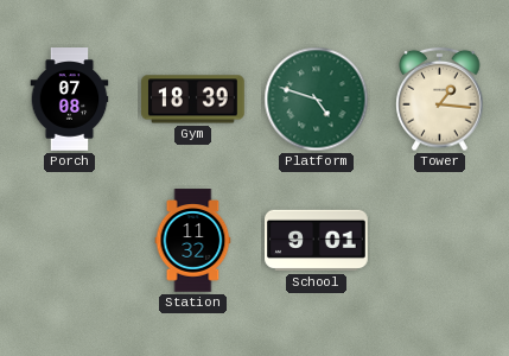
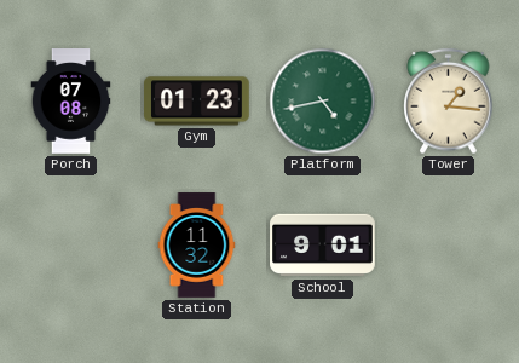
Gym: 18:39 -> 01:23 (197, 102)
Platform: 4:48 -> 4:43 (323, 102)
